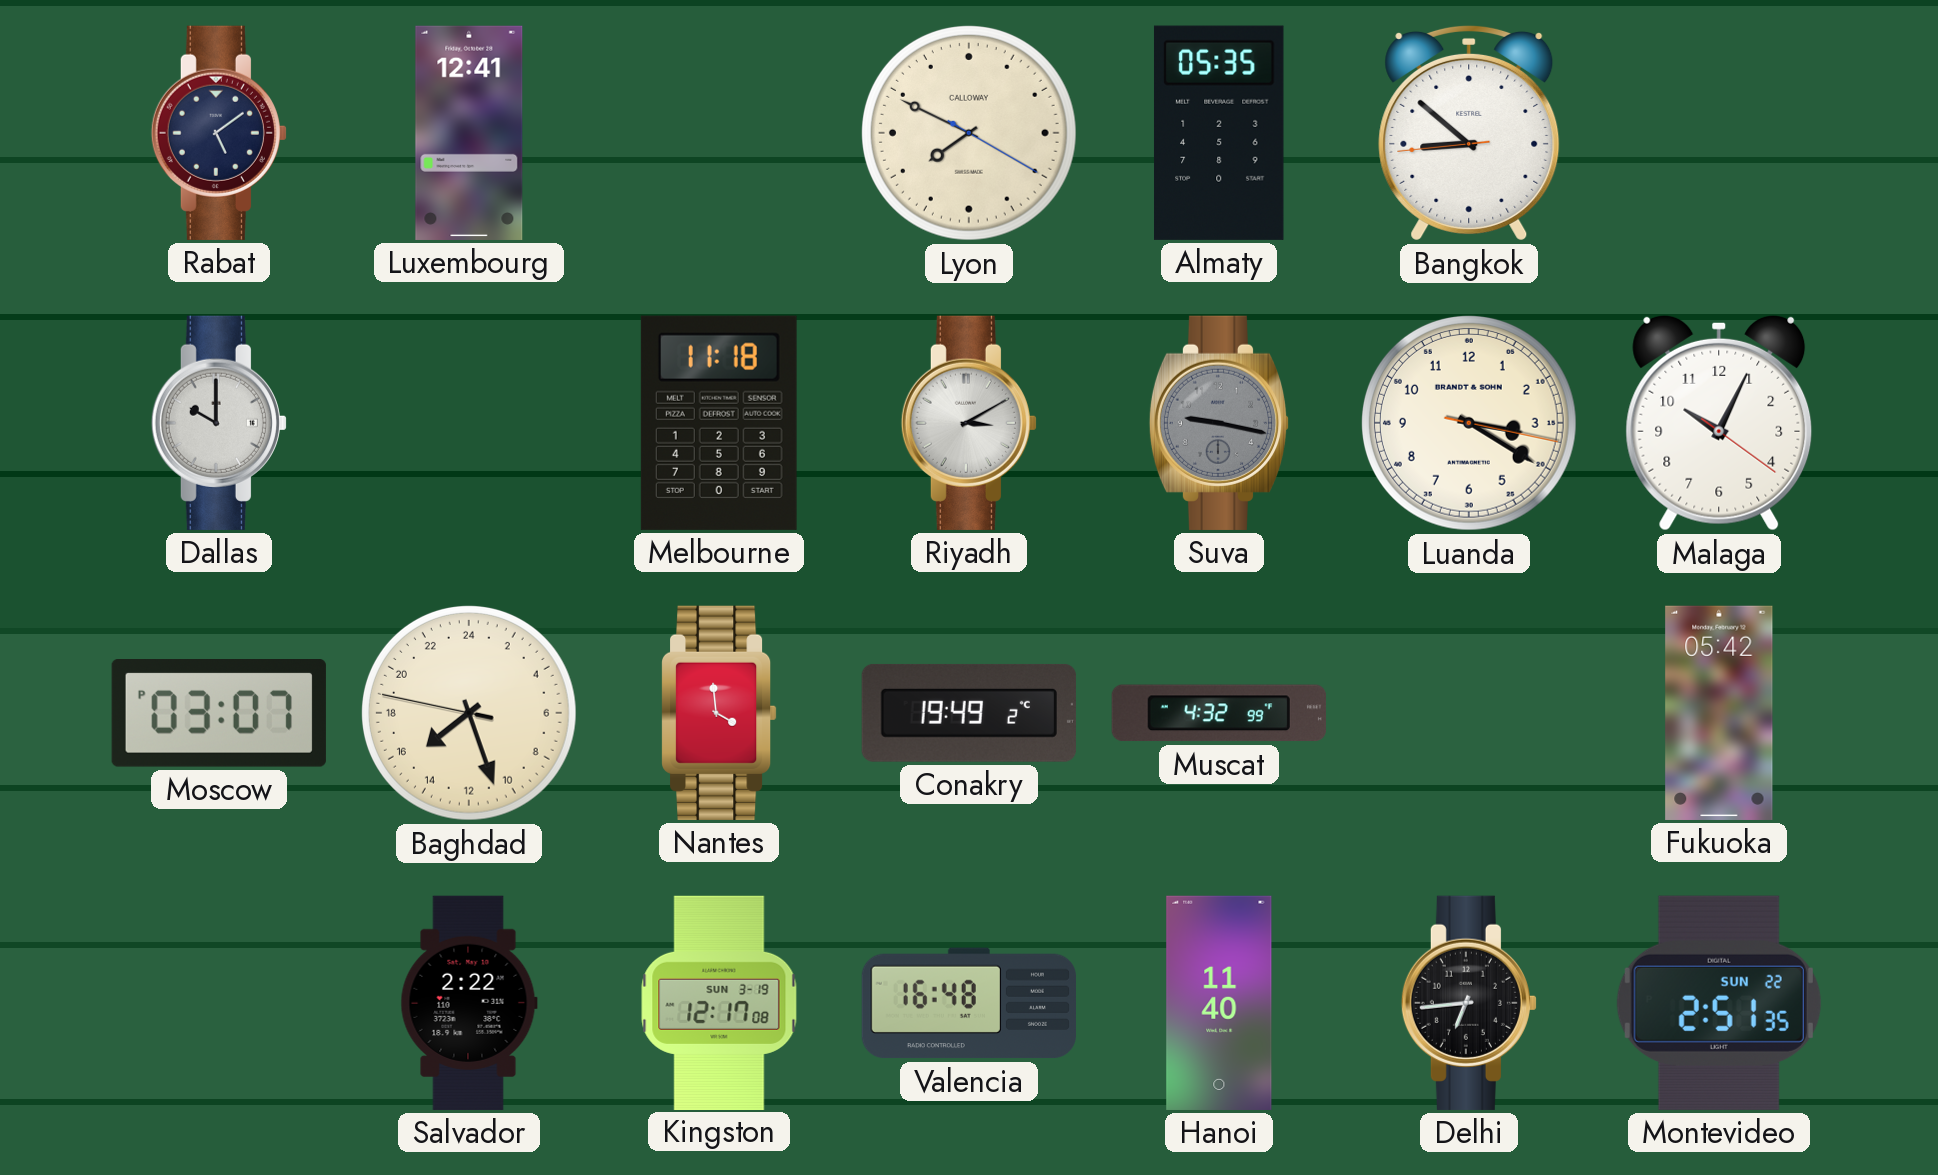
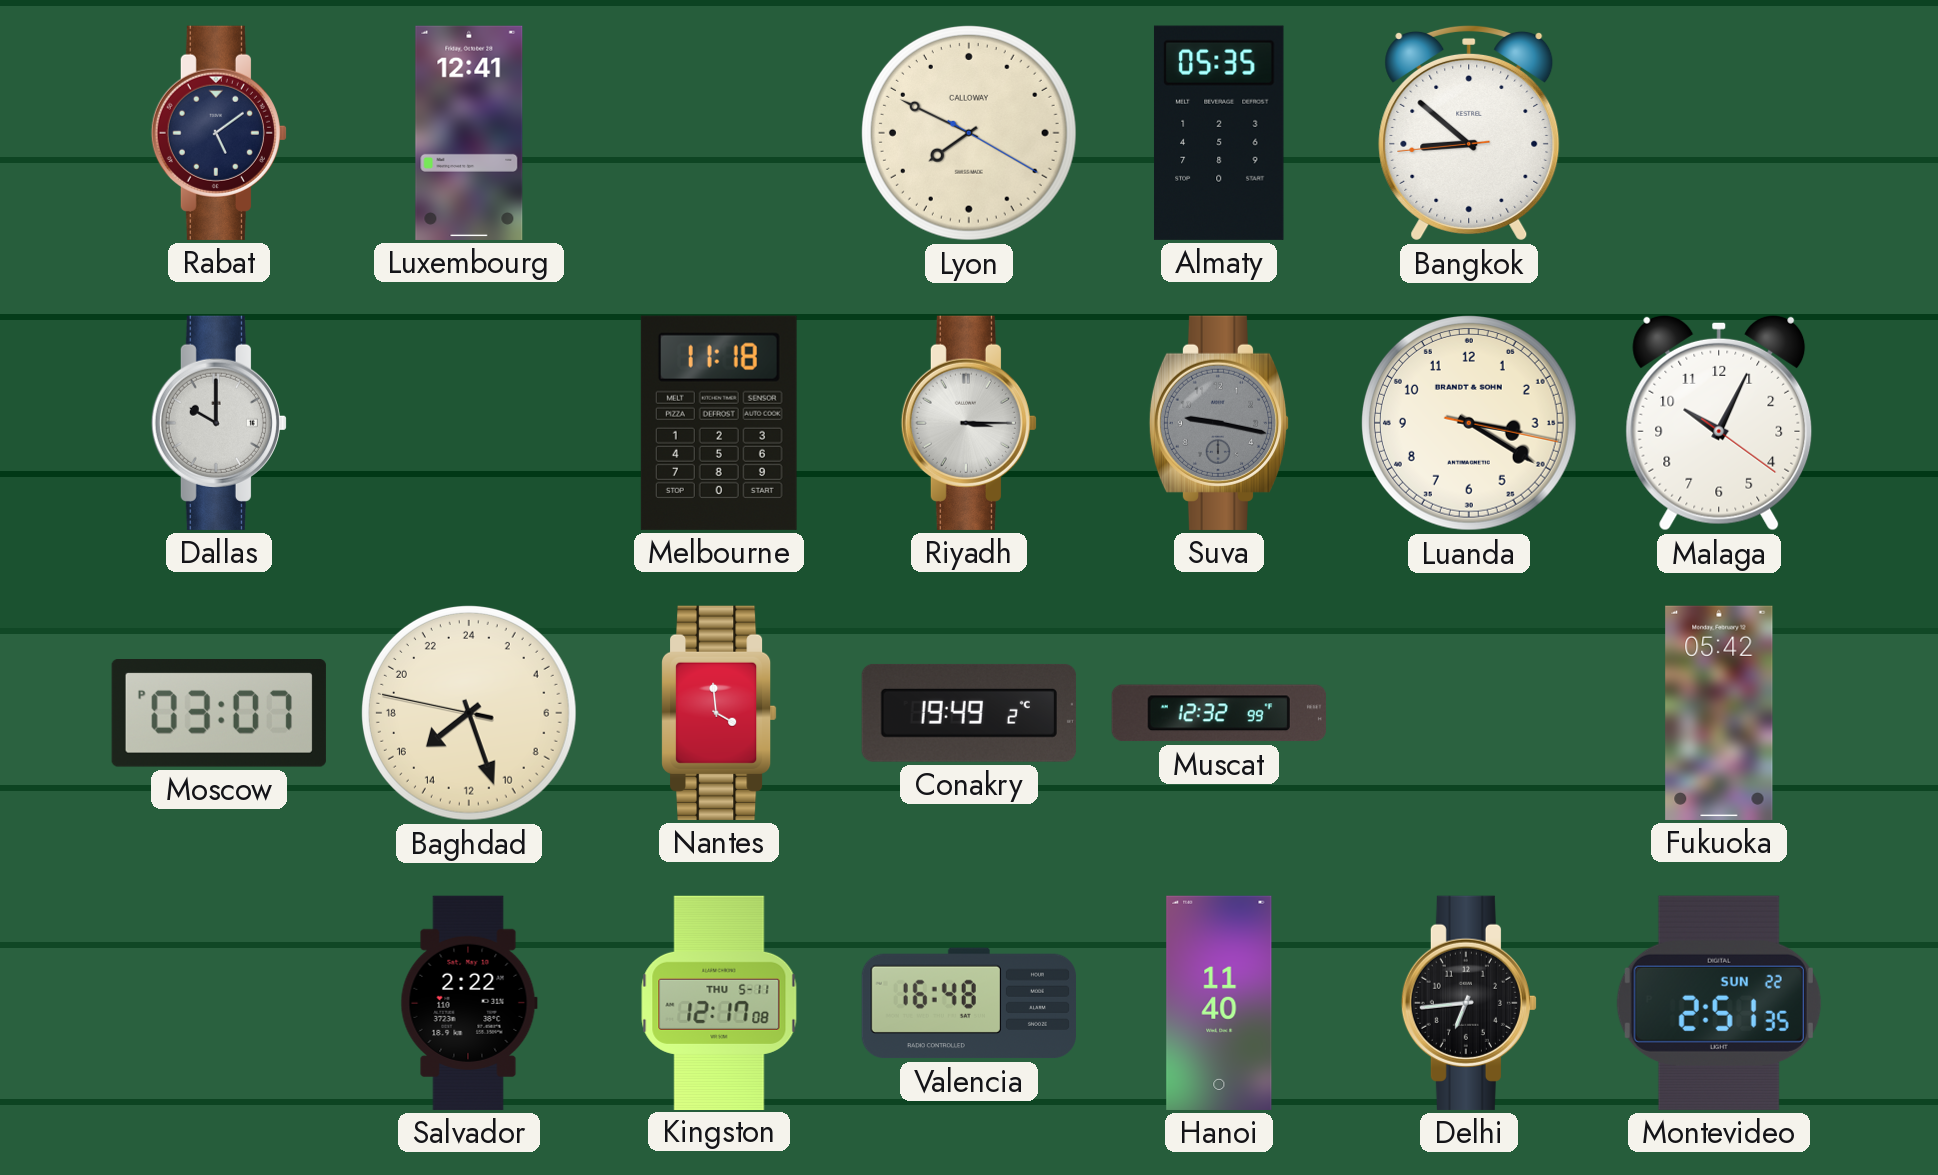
Riyadh: 3:10 -> 3:15 (969, 423)
Muscat: 4:32 -> 12:32 (1219, 713)
Kingston date: SUN 3-19 -> THU 5-11 (719, 1002)
